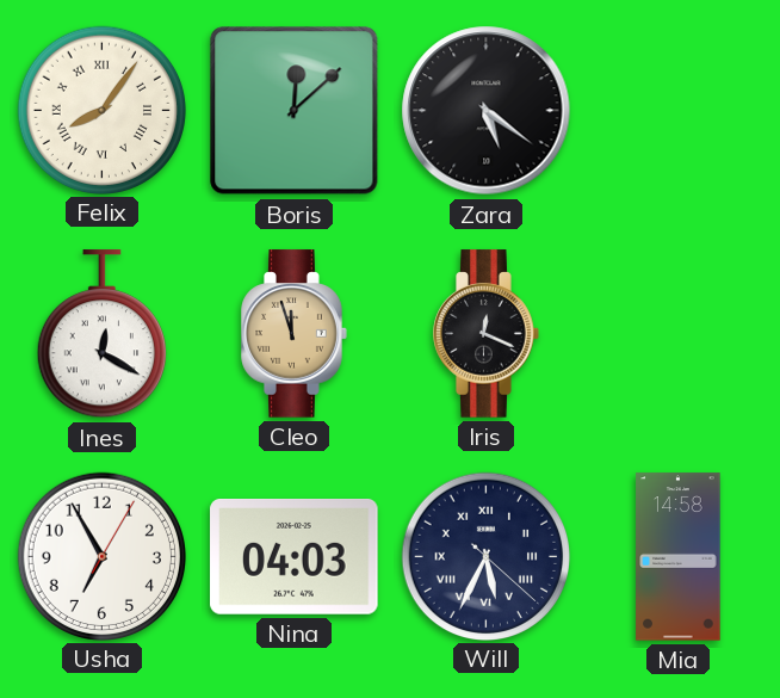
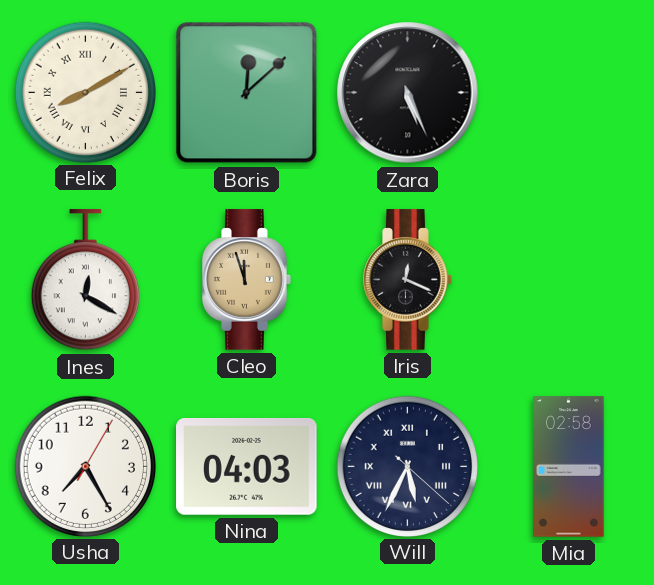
Felix: 8:06 -> 8:10 (85, 92)
Zara: 5:21 -> 5:26 (408, 93)
Usha: 6:55 -> 7:25 (85, 466)
Mia: 14:58 -> 02:58 (569, 467)
